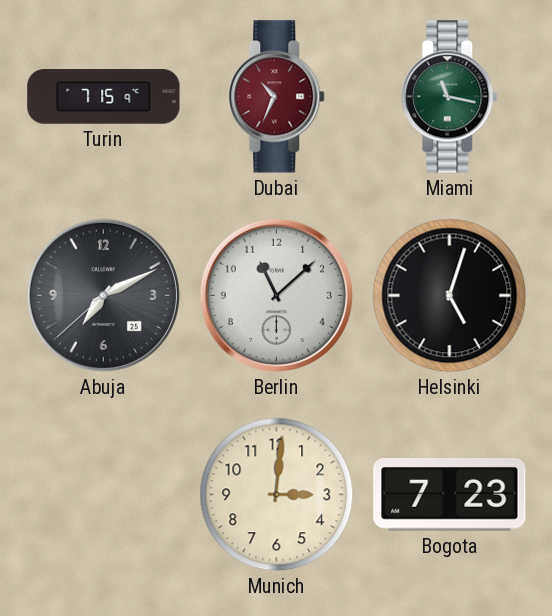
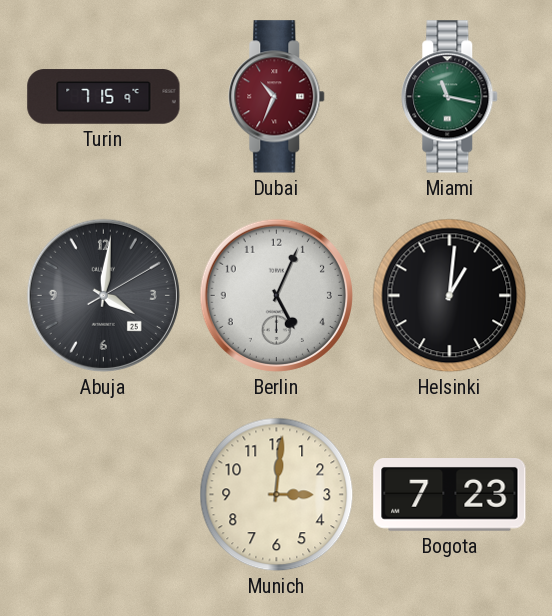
Abuja: 7:10 -> 4:01 (103, 295)
Berlin: 11:08 -> 5:04 (276, 295)
Helsinki: 5:03 -> 1:01 (450, 296)
